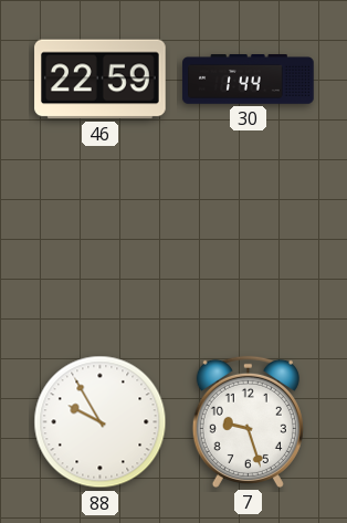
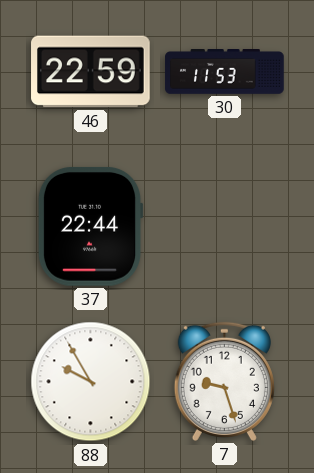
30: 1:44 -> 11:53 (225, 72)
37: none -> 22:44 (90, 226)
